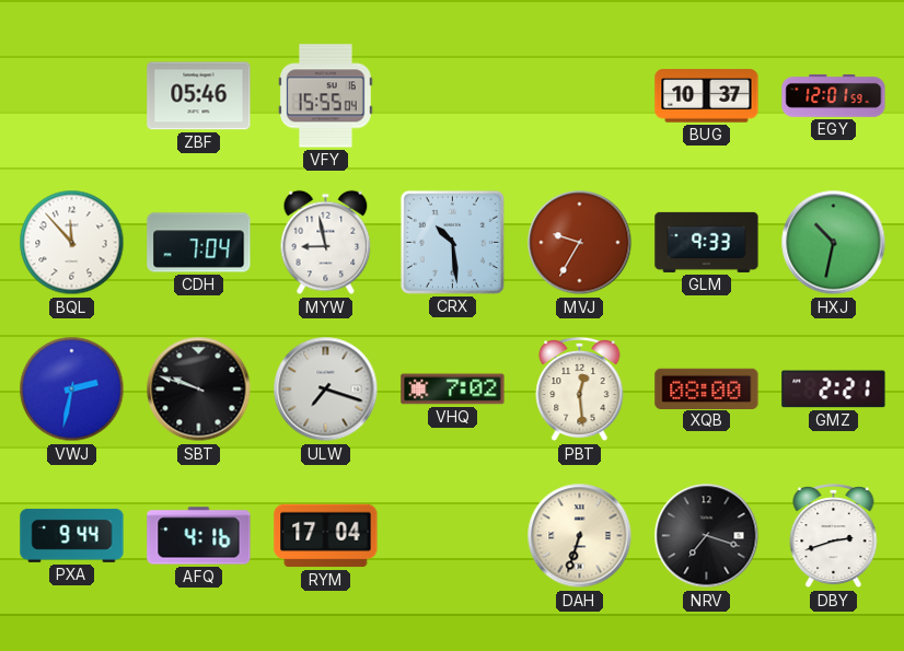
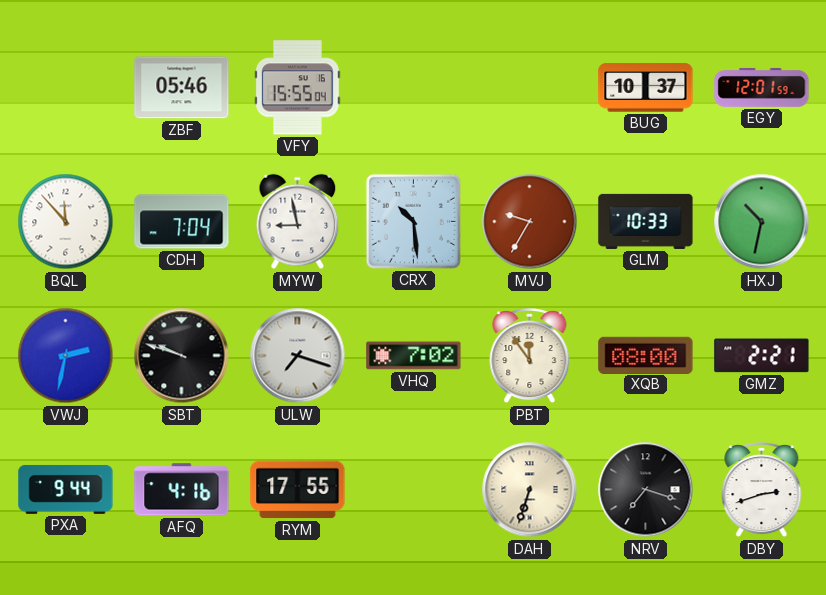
GLM: 9:33 -> 10:33 (646, 221)
PBT: 12:29 -> 11:54 (530, 357)
RYM: 17:04 -> 17:55 (298, 490)
